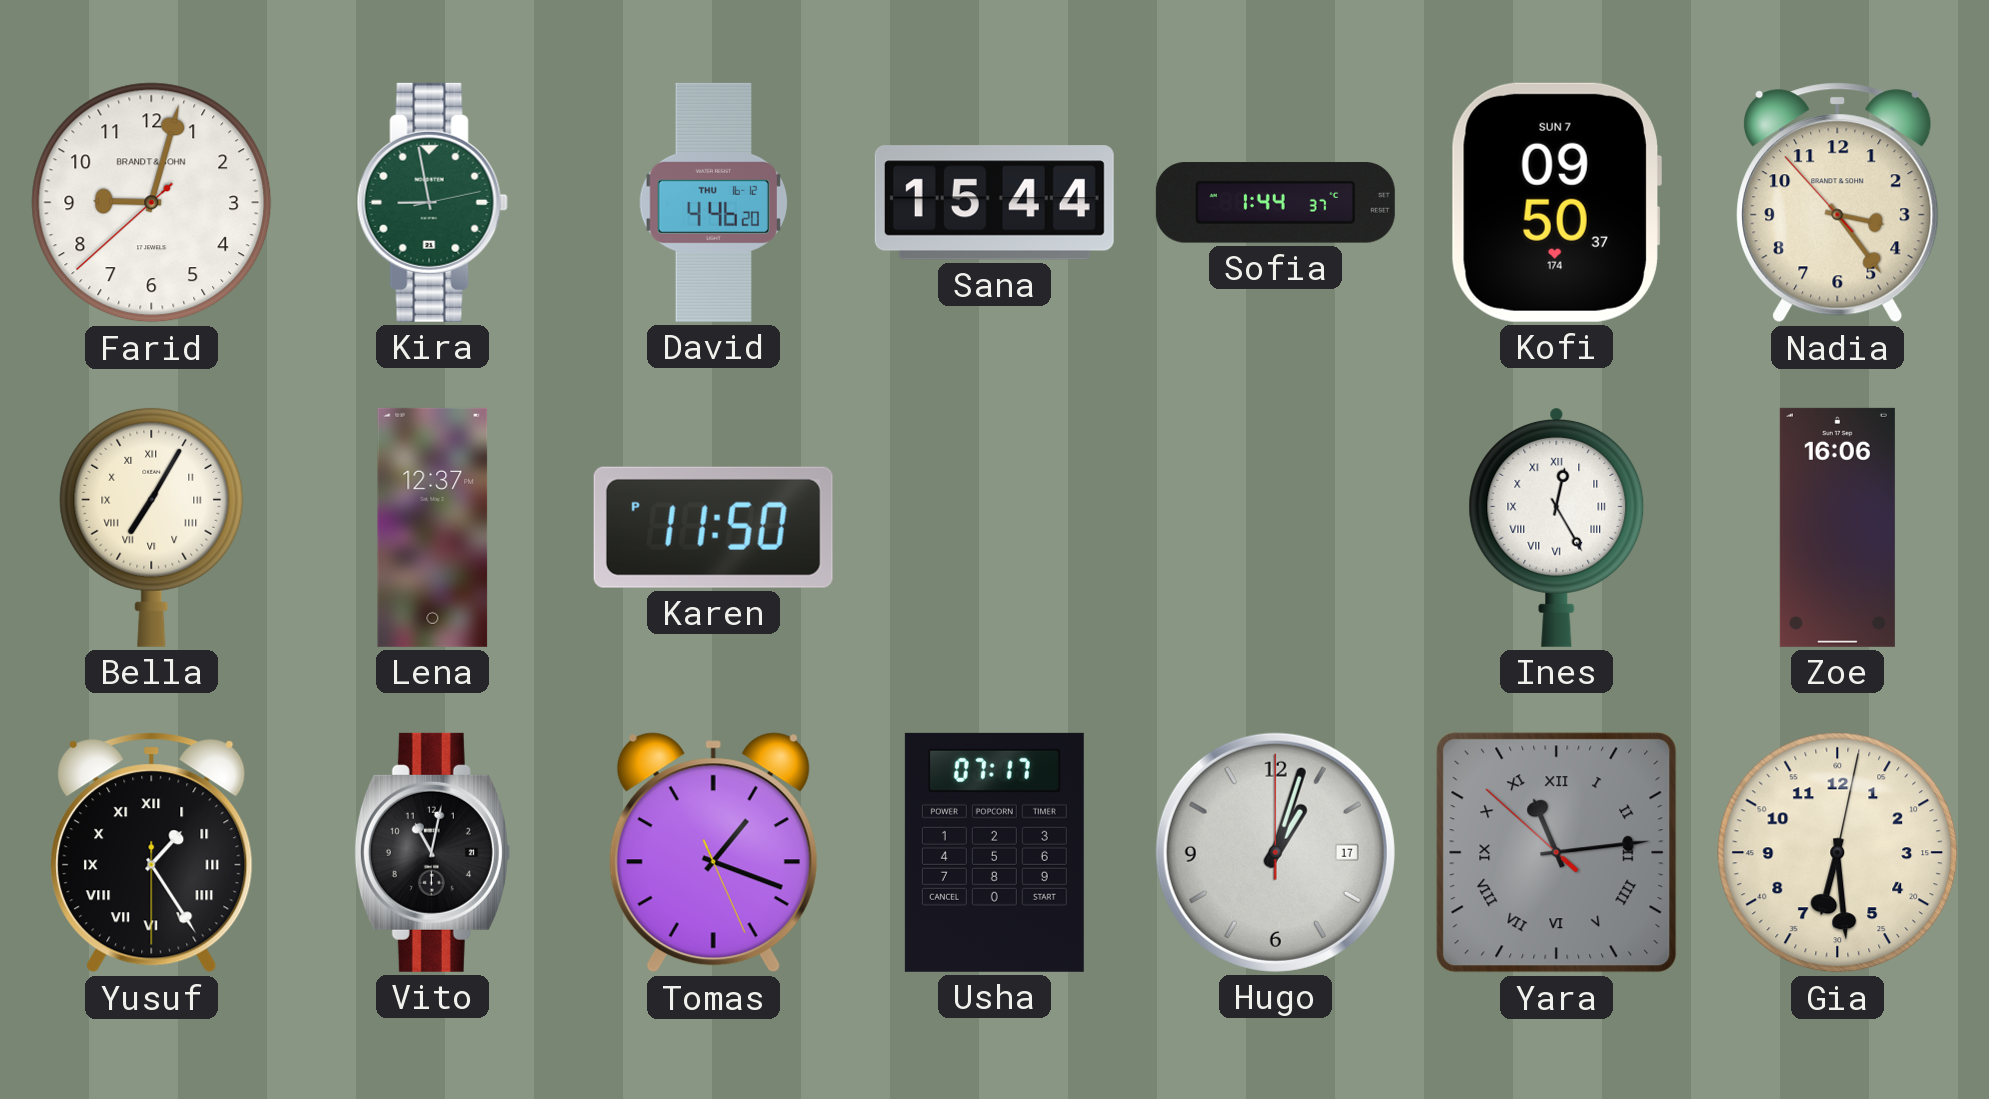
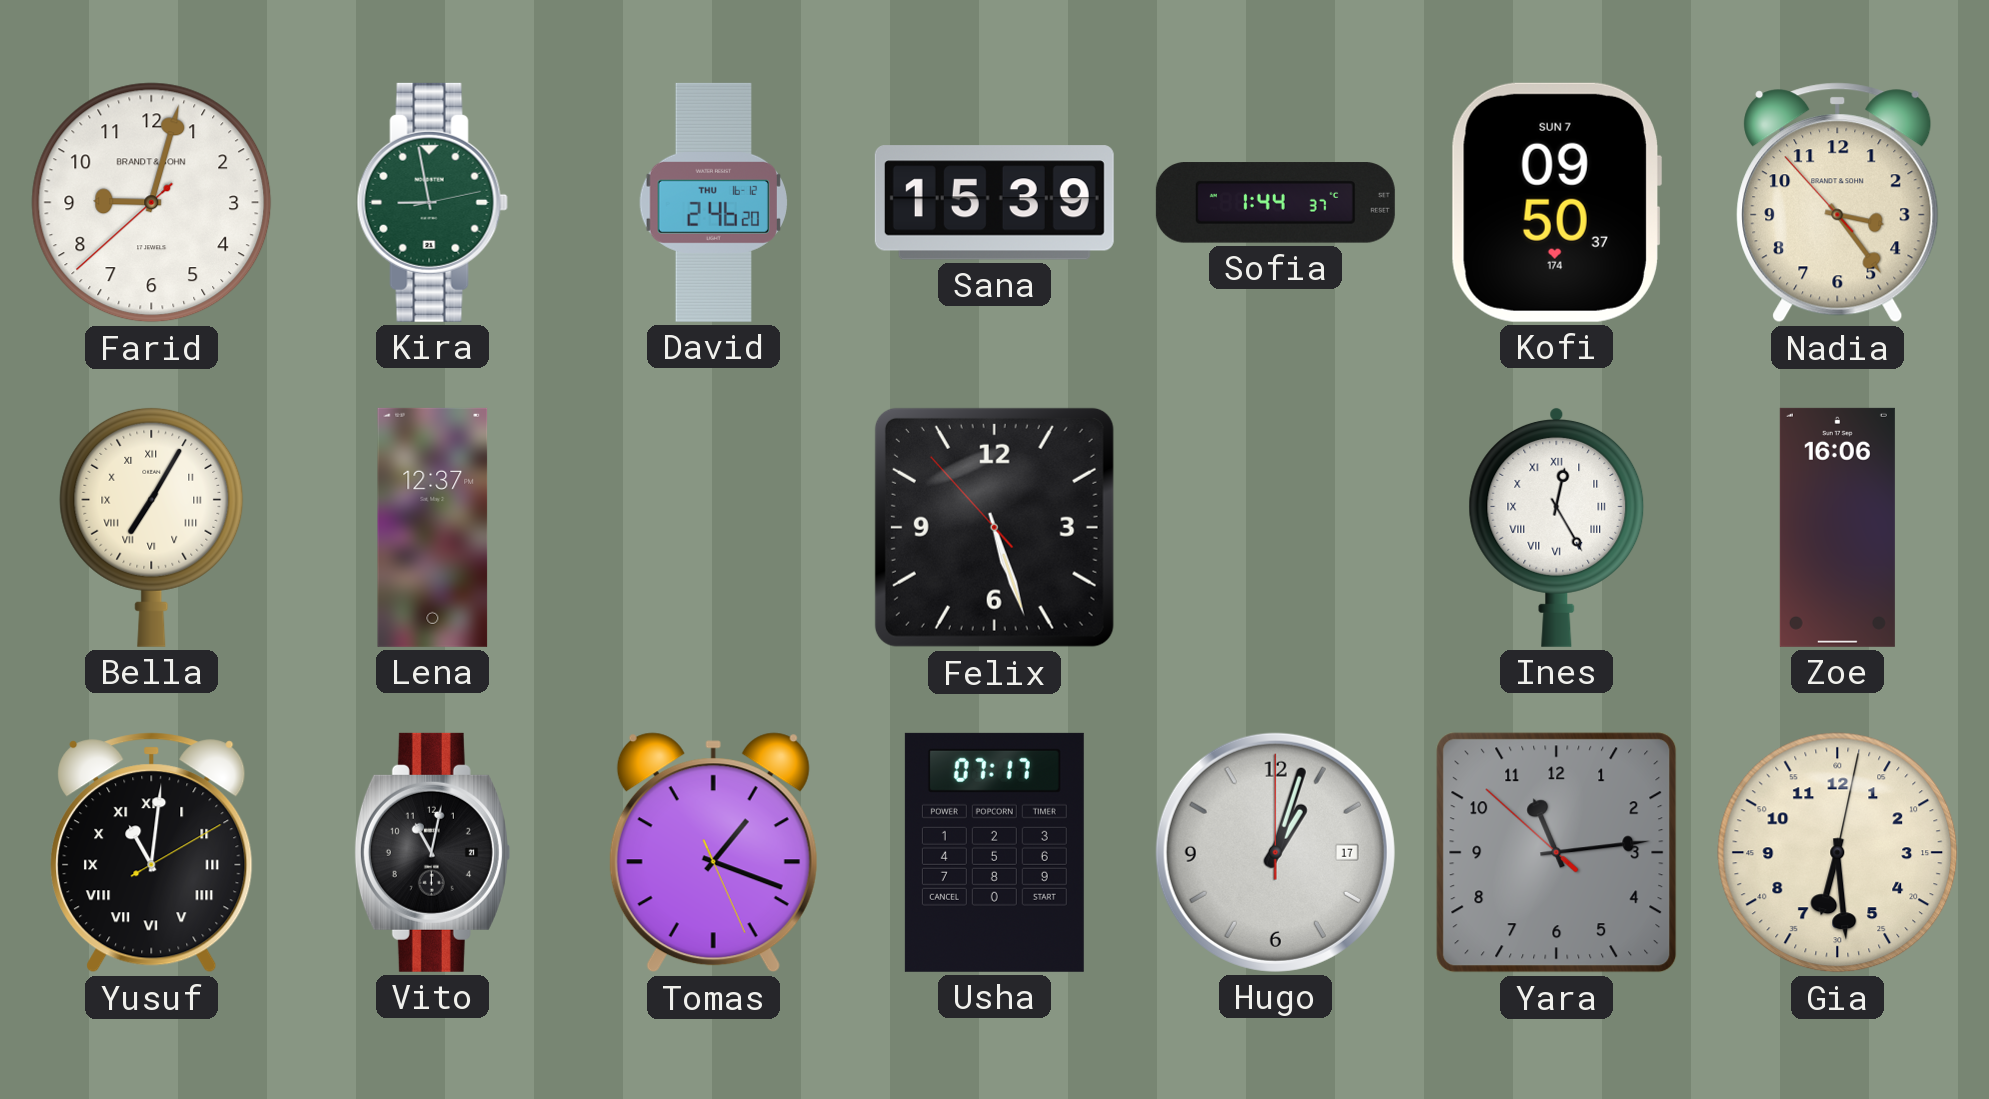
David: 4:46 -> 2:46 (713, 202)
Sana: 15:44 -> 15:39 (994, 203)
Karen: 11:50 -> none (713, 527)
Felix: none -> 5:26 (994, 527)
Yusuf: 1:24 -> 11:01 (152, 853)
Yara numerals: Roman -> Arabic (1557, 853)
